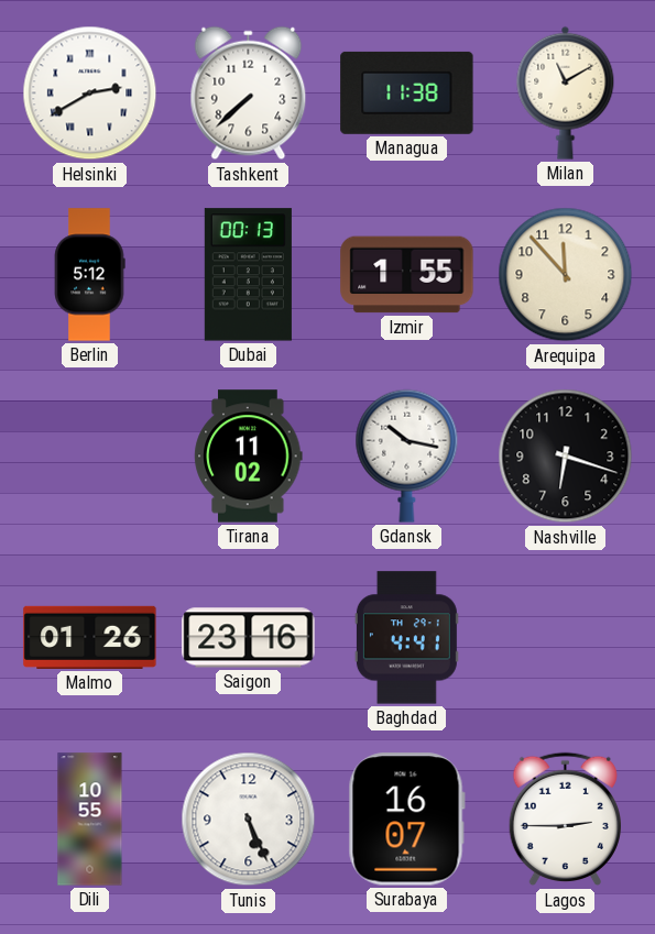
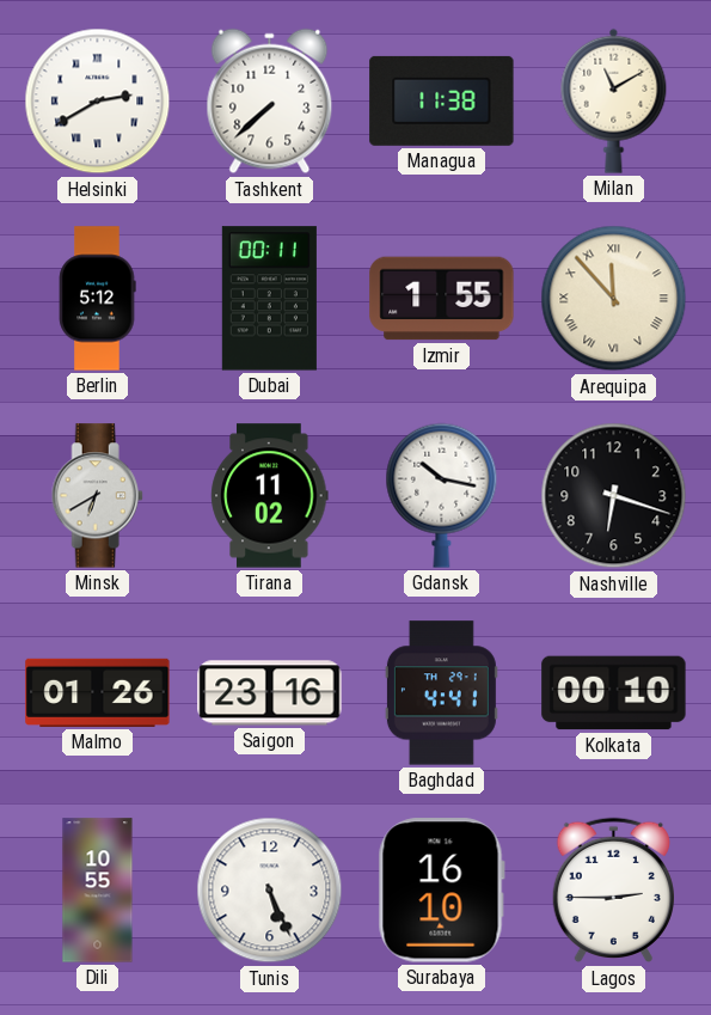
Dubai: 00:13 -> 00:11 (269, 299)
Arequipa numerals: Arabic -> Roman (614, 299)
Minsk: none -> 6:40 (97, 496)
Kolkata: none -> 00:10 (614, 693)
Surabaya: 16:07 -> 16:10 (441, 891)
